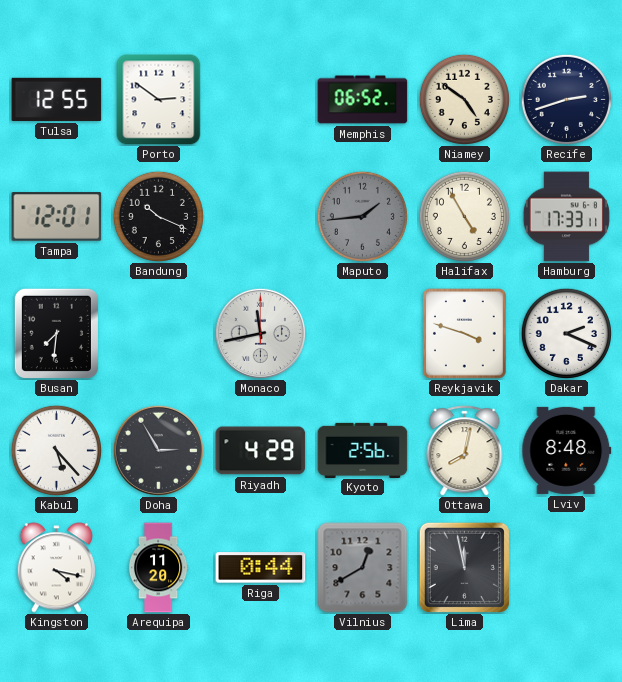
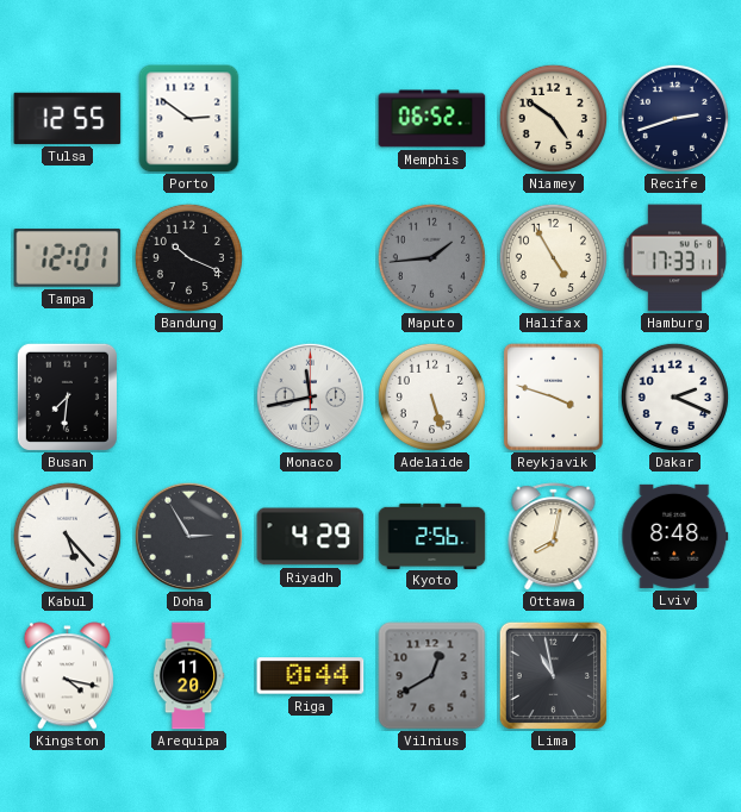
Adelaide: none -> 5:27 (431, 396)
Lima: 11:58 -> 10:58 (553, 675)
